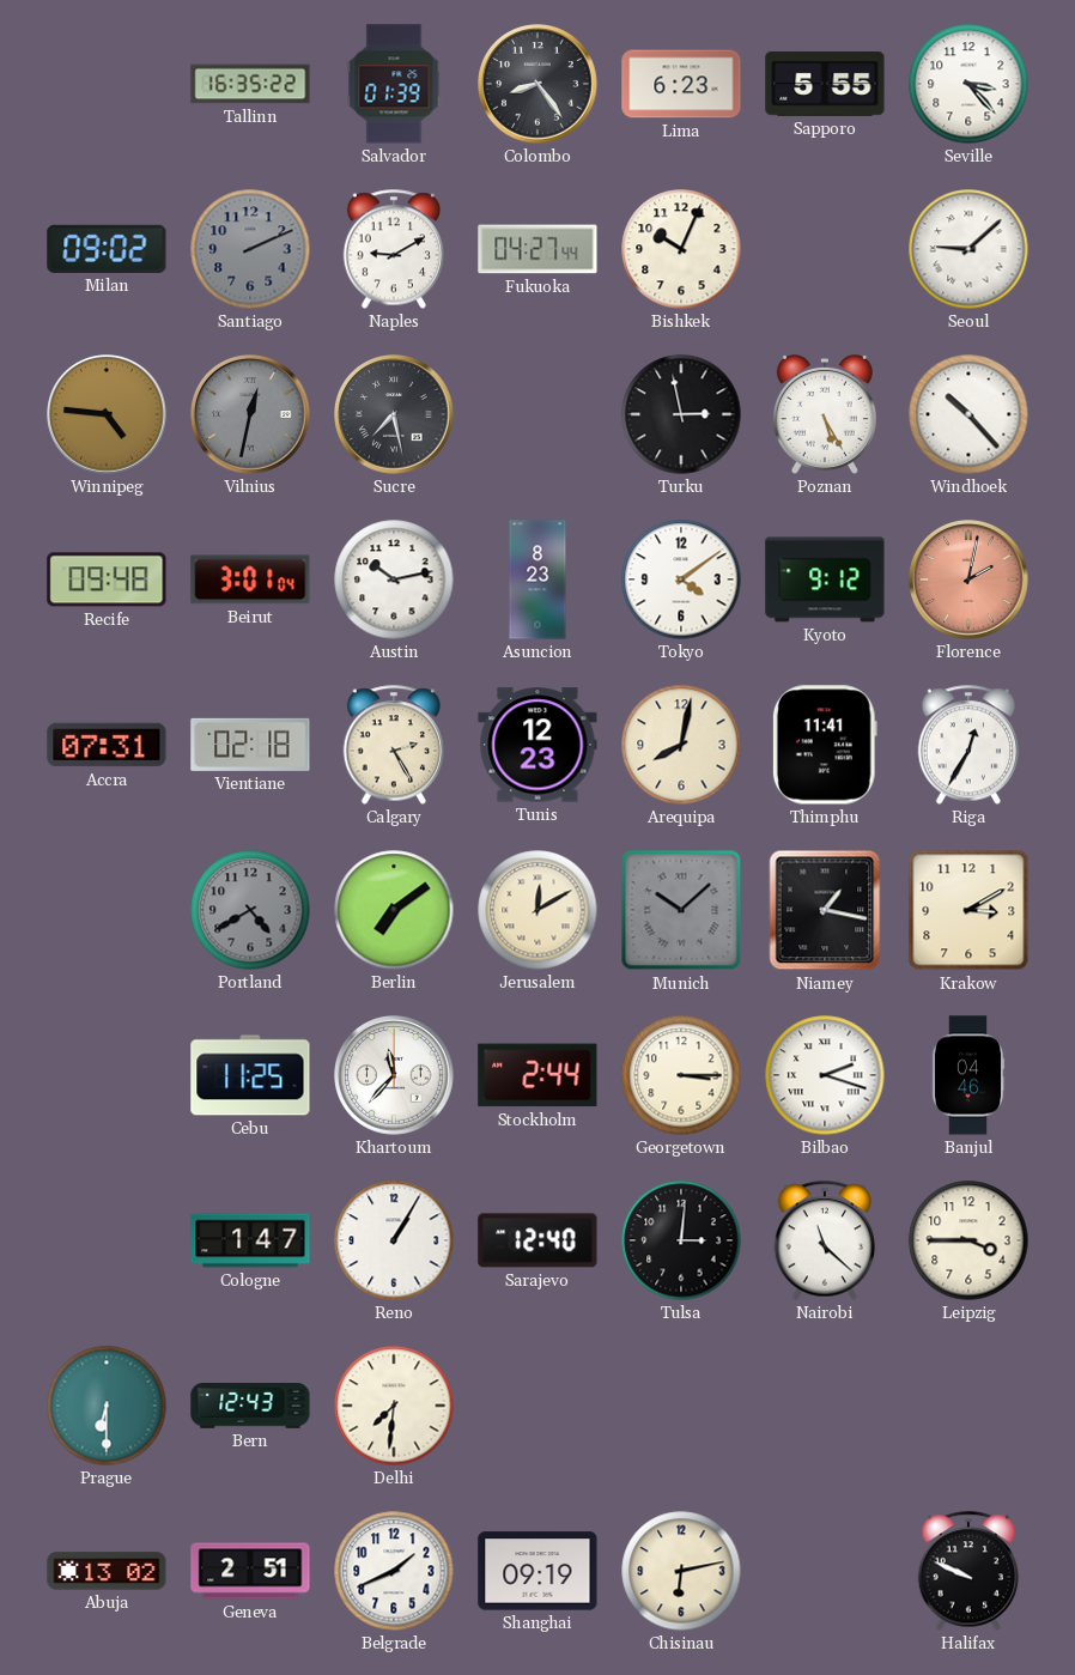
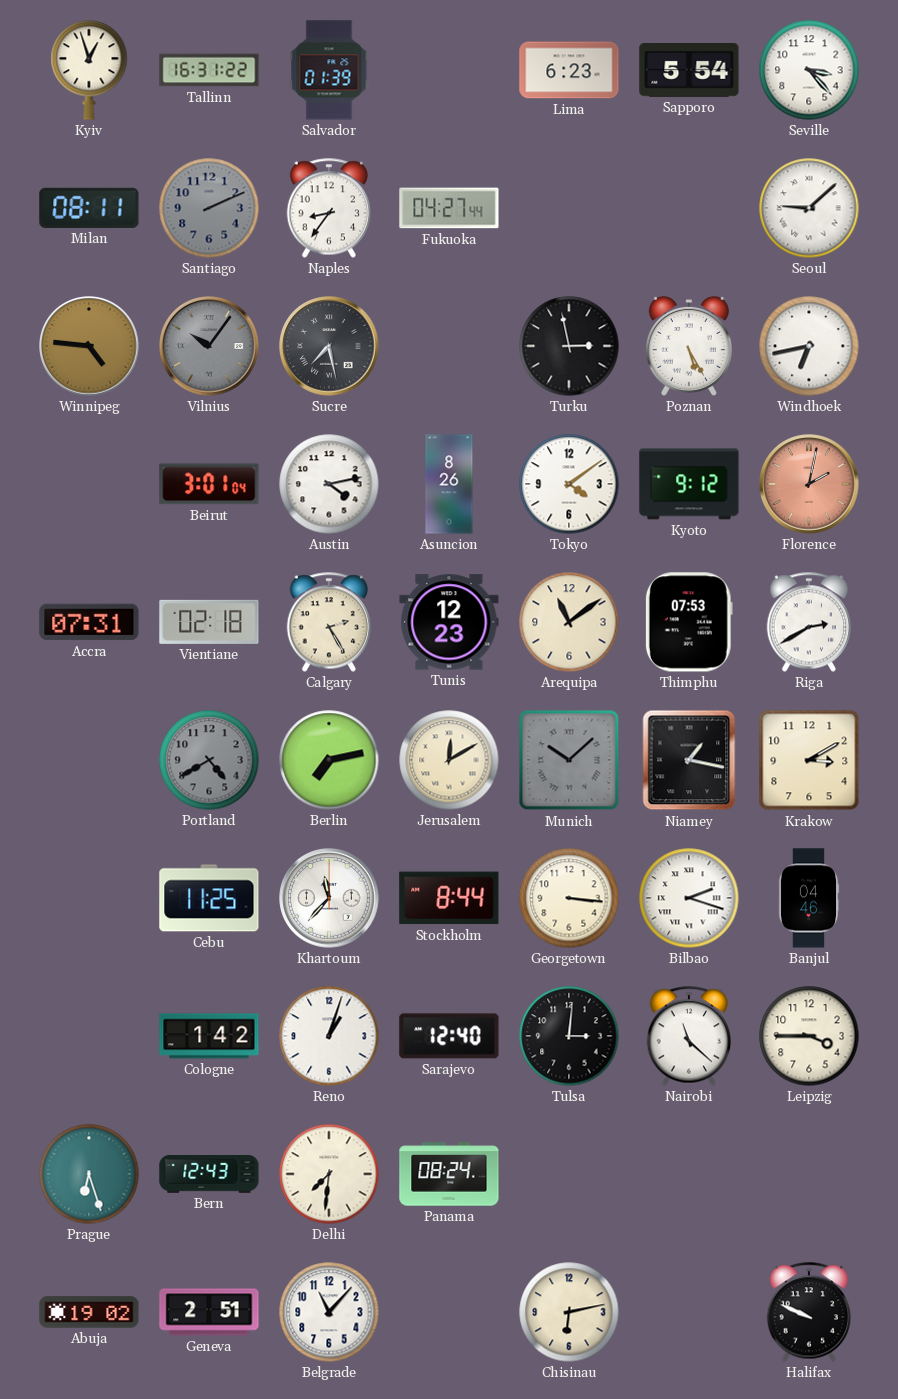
Kyiv: none -> 12:57 (89, 70)
Tallinn: 16:35 -> 16:31 (209, 70)
Colombo: 8:24 -> none (537, 84)
Sapporo: 5:55 -> 5:54 (689, 71)
Milan: 09:02 -> 08:11 (89, 208)
Naples: 9:10 -> 8:36 (329, 208)
Bishkek: 10:04 -> none (681, 249)
Vilnius: 12:32 -> 10:06 (209, 346)
Windhoek: 10:23 -> 6:43 (809, 346)
Recife: 09:48 -> none (107, 579)
Austin: 10:13 -> 4:13 (329, 484)
Asuncion: 8:23 -> 8:26 (449, 484)
Arequipa: 8:02 -> 11:09 (569, 622)
Thimphu: 11:41 -> 07:53 (689, 622)
Riga: 12:35 -> 2:40 (809, 622)
Berlin: 7:09 -> 7:13 (329, 760)
Stockholm: 2:44 -> 8:44 (449, 898)
Georgetown: 3:15 -> 3:16 (569, 898)
Cologne: 1:47 -> 1:42 (209, 1036)
Reno: 1:05 -> 1:03 (329, 1036)
Prague: 6:30 -> 6:27 (89, 1174)
Panama: none -> 08:24 (449, 1174)
Abuja: 13:02 -> 19:02 (89, 1312)
Belgrade: 1:41 -> 11:07 (329, 1312)
Shanghai: 09:19 -> none (537, 1571)
